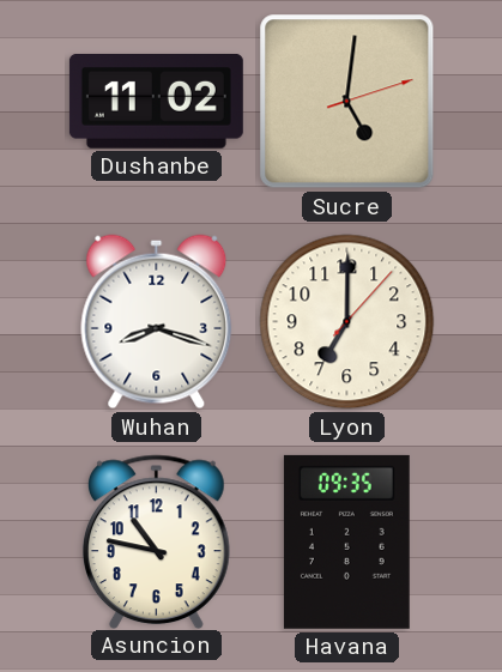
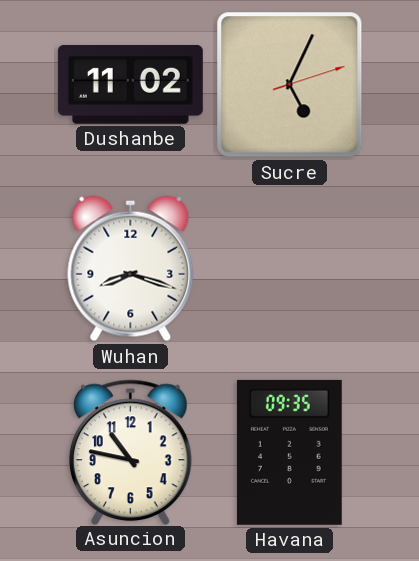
Sucre: 5:01 -> 5:04 (290, 85)
Lyon: 7:00 -> none (347, 322)
